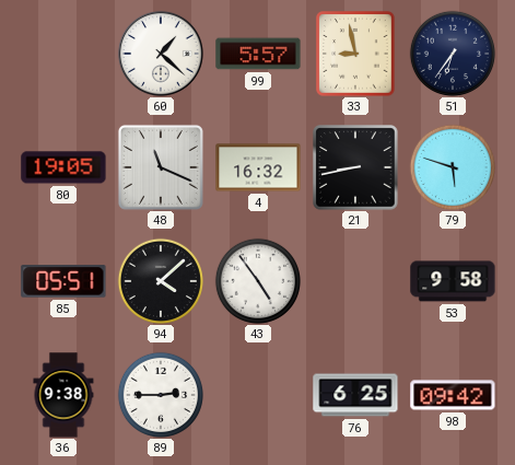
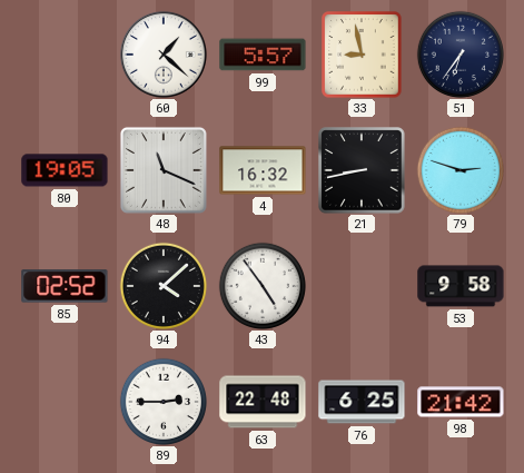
79: 5:48 -> 2:48 (461, 170)
85: 05:51 -> 02:52 (65, 286)
36: 9:38 -> none (63, 395)
63: none -> 22:48 (263, 402)
98: 09:42 -> 21:42 (461, 402)
